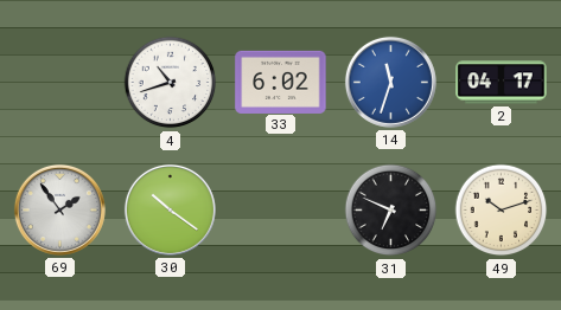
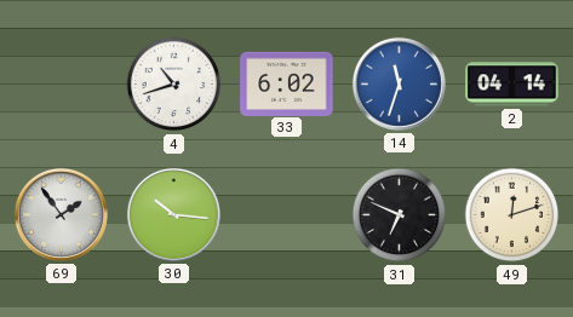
2: 04:17 -> 04:14 (512, 85)
30: 10:21 -> 10:16 (173, 214)
49: 10:12 -> 12:12 (512, 215)
